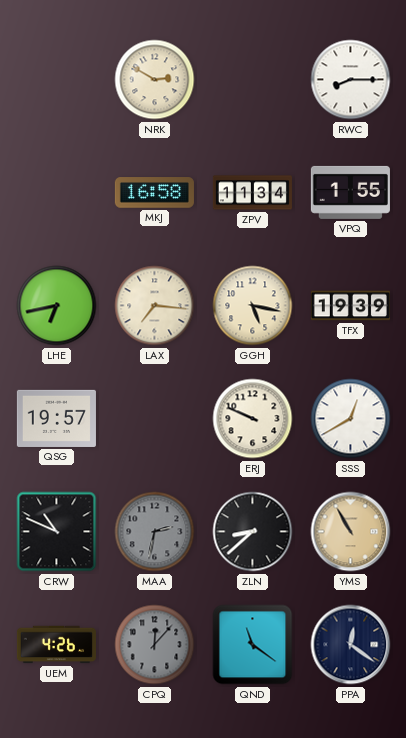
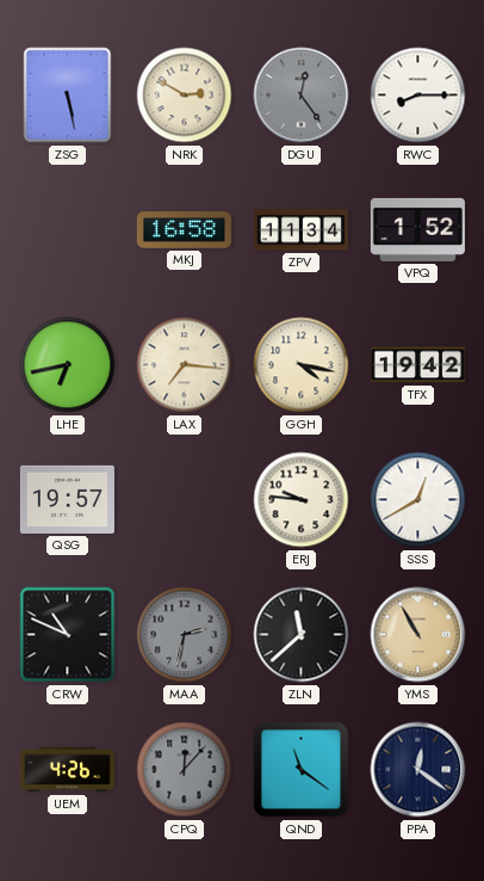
ZSG: none -> 5:28 (68, 96)
DGU: none -> 12:24 (302, 96)
VPQ: 1:55 -> 1:52 (417, 229)
GGH: 5:17 -> 4:17 (302, 365)
TFX: 19:39 -> 19:42 (417, 365)
ERJ: 9:49 -> 9:46 (302, 500)
ZLN: 8:38 -> 11:38 (302, 635)
